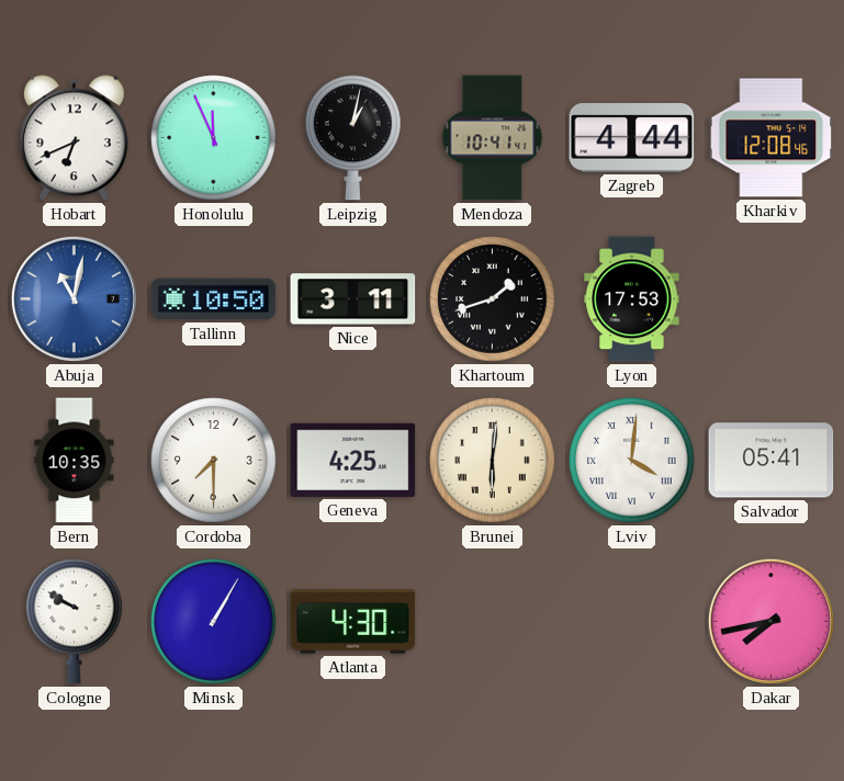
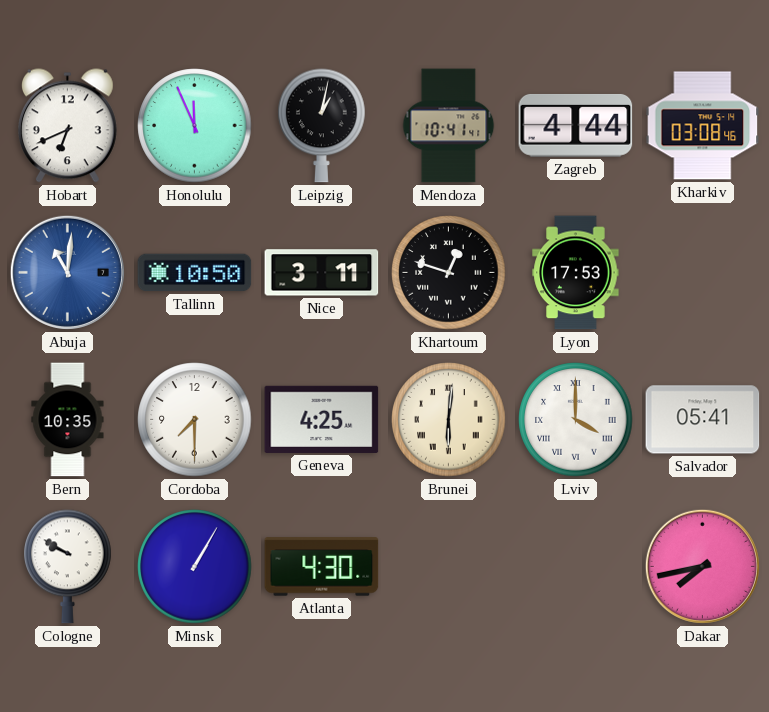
Kharkiv: 12:08 -> 03:08 (703, 126)
Abuja: 11:02 -> 11:01 (67, 272)
Khartoum: 1:42 -> 12:48 (449, 273)
Lviv: 4:01 -> 4:00 (576, 420)
